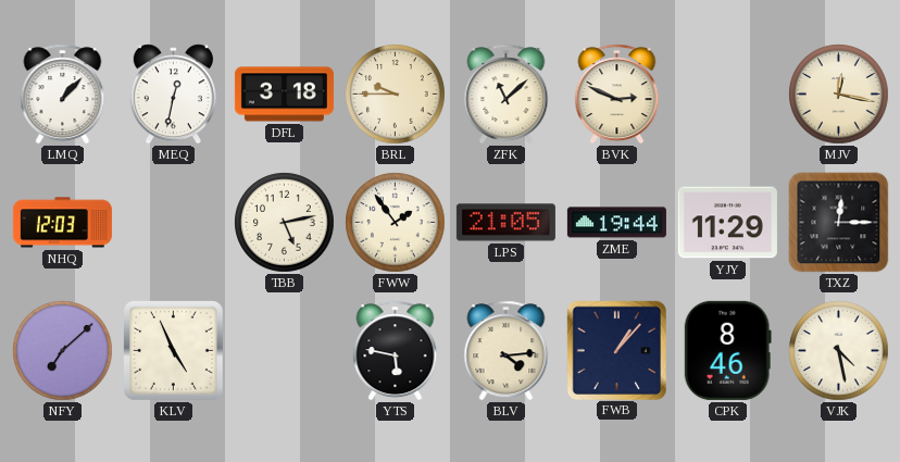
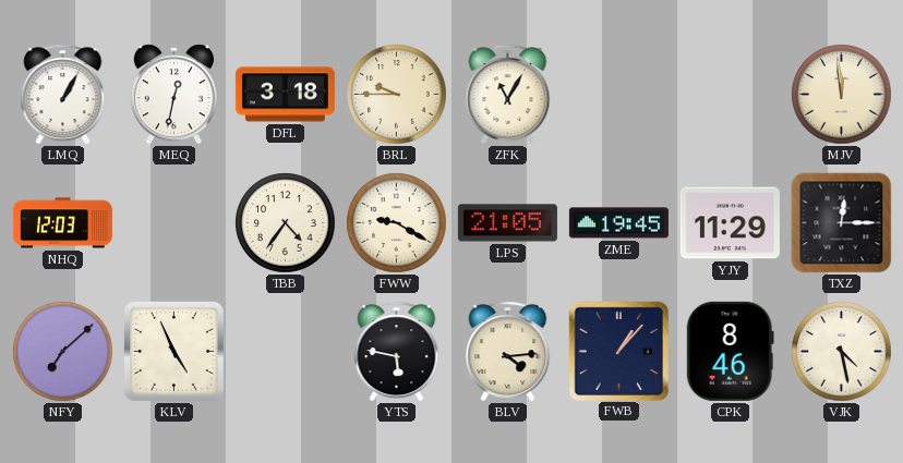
LMQ: 1:07 -> 1:05 (63, 95)
ZFK: 11:08 -> 11:05 (508, 95)
BVK: 2:49 -> none (617, 95)
MJV: 12:17 -> 11:59 (842, 95)
TBB: 5:13 -> 4:36 (286, 223)
FWW: 1:54 -> 9:20 (397, 223)
ZME: 19:44 -> 19:45 (618, 223)
